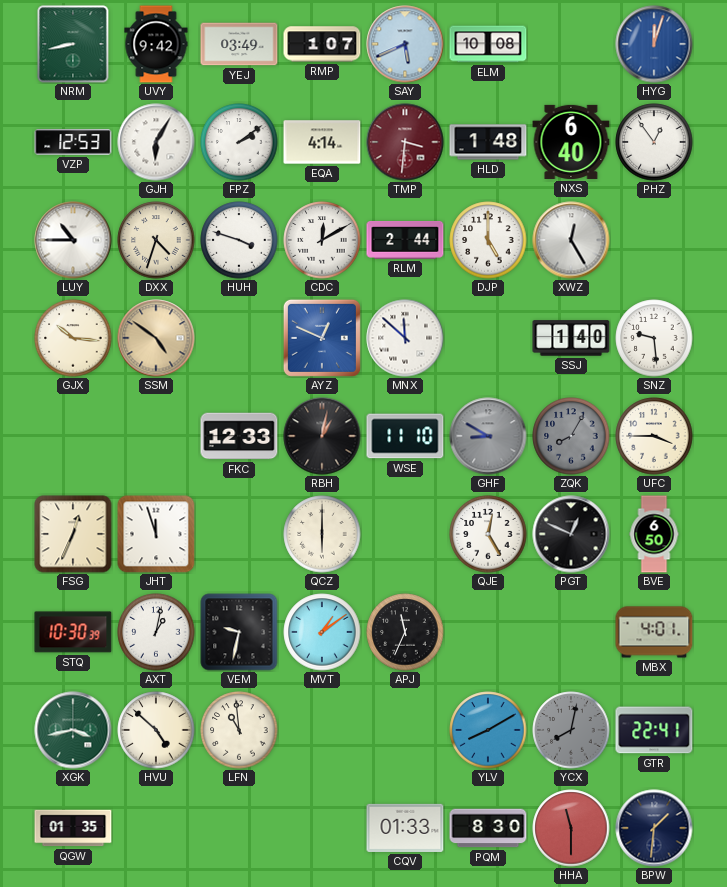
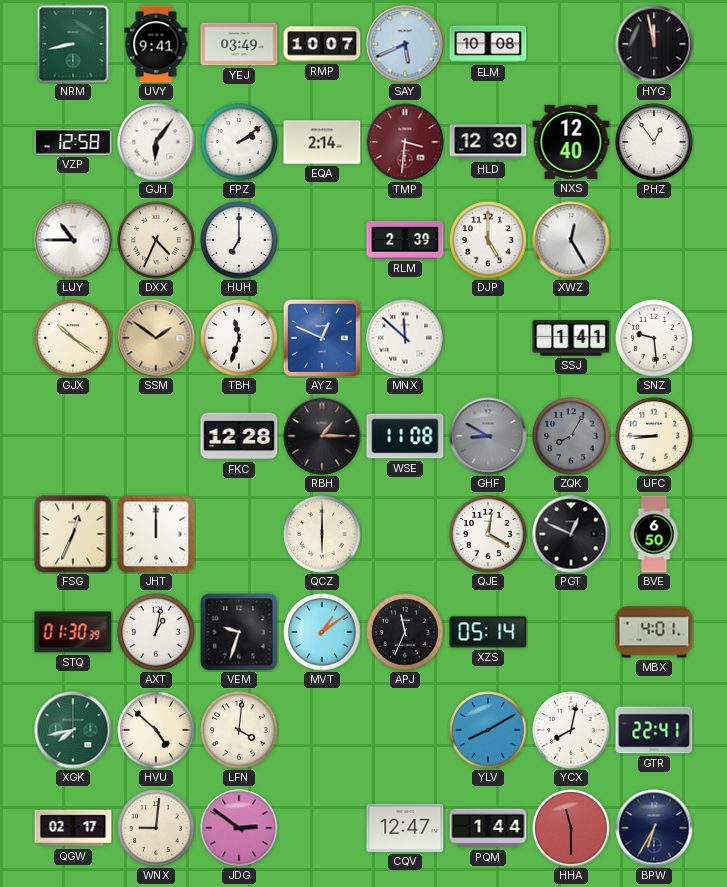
UVY: 9:42 -> 9:41 (156, 44)
RMP: 1:07 -> 10:07 (322, 44)
HYG: 12:03 -> 11:58 (654, 44)
HYG dial: blue -> black (654, 44)
VZP: 12:53 -> 12:58 (73, 142)
GJH: 6:05 -> 6:06 (156, 142)
EQA: 4:14 -> 2:14 (322, 142)
HLD: 1:48 -> 12:30 (488, 142)
NXS: 6:40 -> 12:40 (571, 142)
DXX: 4:33 -> 4:34 (156, 240)
HUH: 3:48 -> 7:00 (239, 240)
CDC: 12:10 -> none (322, 240)
RLM: 2:44 -> 2:39 (405, 240)
GJX: 10:16 -> 10:21 (73, 338)
SSM: 4:51 -> 1:51 (156, 338)
TBH: none -> 11:33 (239, 338)
SSJ: 1:40 -> 1:41 (571, 338)
FKC: 12:33 -> 12:28 (239, 436)
RBH: 1:02 -> 1:15 (322, 436)
WSE: 11:10 -> 11:08 (405, 436)
UFC: 3:45 -> 8:45 (654, 436)
JHT: 11:57 -> 12:00 (156, 534)
QJE: 12:25 -> 12:20 (488, 534)
STQ: 10:30 -> 01:30 (73, 632)
VEM: 9:32 -> 9:33 (239, 632)
XZS: none -> 05:14 (488, 632)
XGK: 3:43 -> 7:43 (73, 730)
LFN: 10:59 -> 4:01 (239, 730)
YCX dial: grey -> white (571, 730)
QGW: 01:35 -> 02:17 (73, 828)
WNX: none -> 9:01 (156, 828)
JDG: none -> 2:51 (239, 828)
CQV: 01:33 -> 12:47 (405, 828)
PQM: 8:30 -> 1:44 (488, 828)
BPW: 1:31 -> 6:35 (654, 828)
